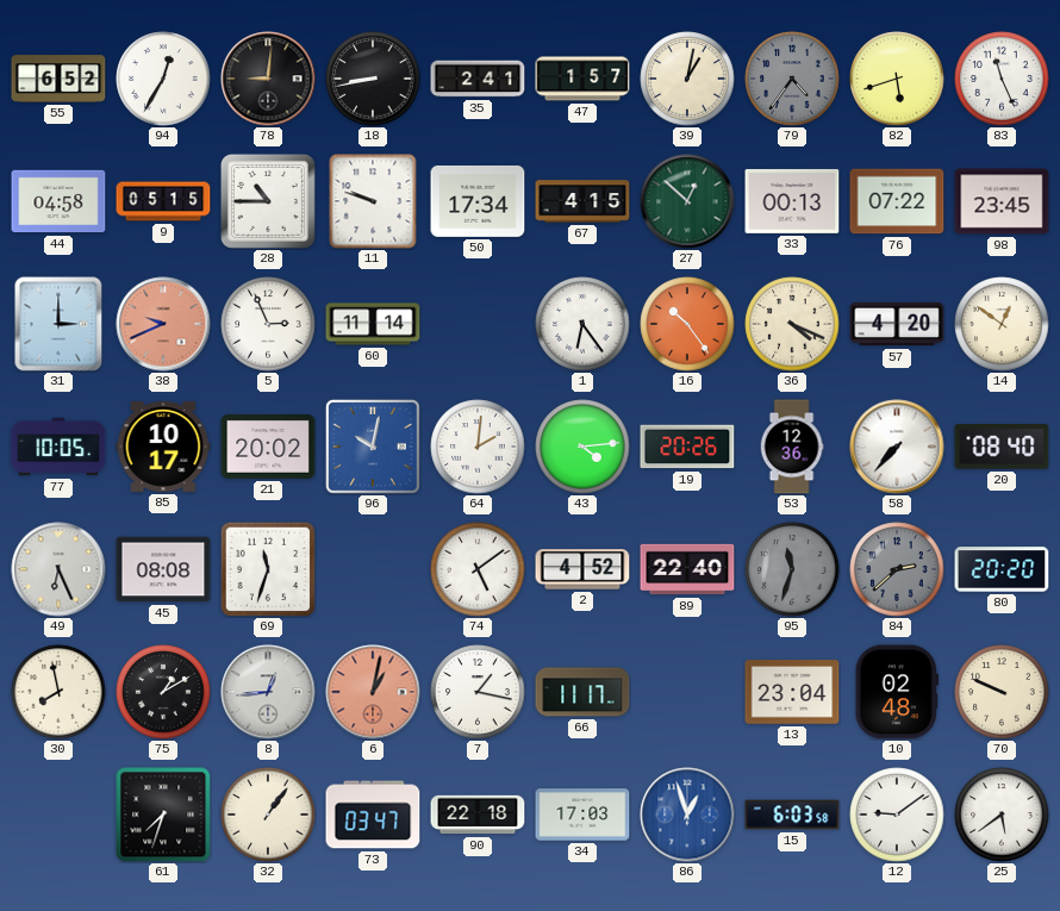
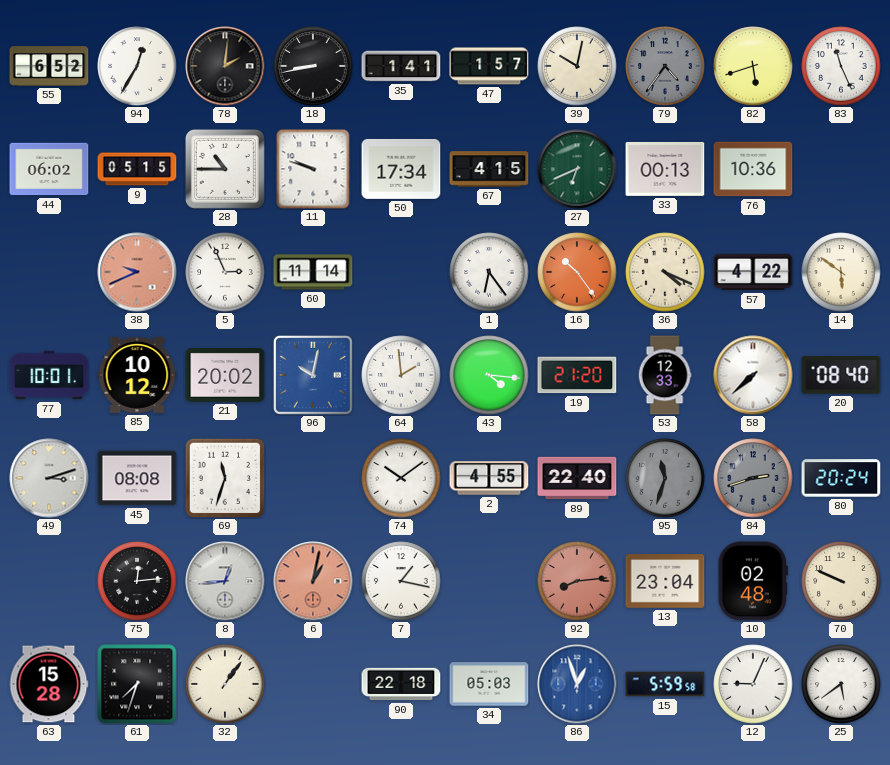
78: 9:01 -> 2:01 (225, 66)
35: 2:41 -> 1:41 (401, 66)
39: 1:02 -> 10:02 (577, 66)
44: 04:58 -> 06:02 (49, 169)
27: 12:52 -> 6:41 (577, 169)
76: 07:22 -> 10:36 (753, 169)
98: 23:45 -> none (1002, 201)
31: 3:00 -> none (58, 324)
57: 4:20 -> 4:22 (753, 272)
14: 12:51 -> 5:51 (841, 272)
77: 10:05 -> 10:01 (49, 375)
85: 10:17 -> 10:12 (137, 375)
64: 2:01 -> 1:59 (401, 375)
43: 4:14 -> 4:16 (489, 375)
19: 20:26 -> 21:20 (577, 375)
53: 12:36 -> 12:33 (665, 375)
58: 7:37 -> 7:38 (753, 375)
49: 6:26 -> 3:12 (49, 478)
74: 5:09 -> 10:09 (401, 478)
2: 4:52 -> 4:55 (489, 478)
84: 2:38 -> 2:42 (753, 478)
80: 20:20 -> 20:24 (841, 478)
30: 7:58 -> none (58, 692)
75: 1:10 -> 12:14 (137, 581)
66: 11:17 -> none (582, 692)
92: none -> 8:14 (577, 581)
63: none -> 15:28 (49, 684)
73: 03:47 -> none (373, 815)
34: 17:03 -> 05:03 (489, 684)
15: 6:03 -> 5:59 (665, 684)
12: 9:09 -> 9:04 (753, 684)
